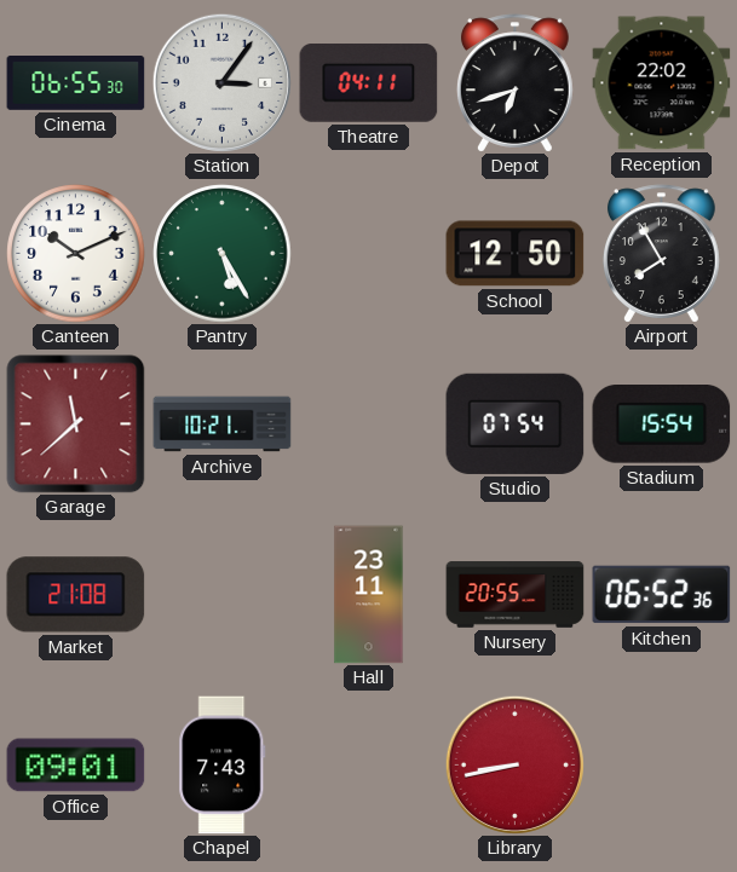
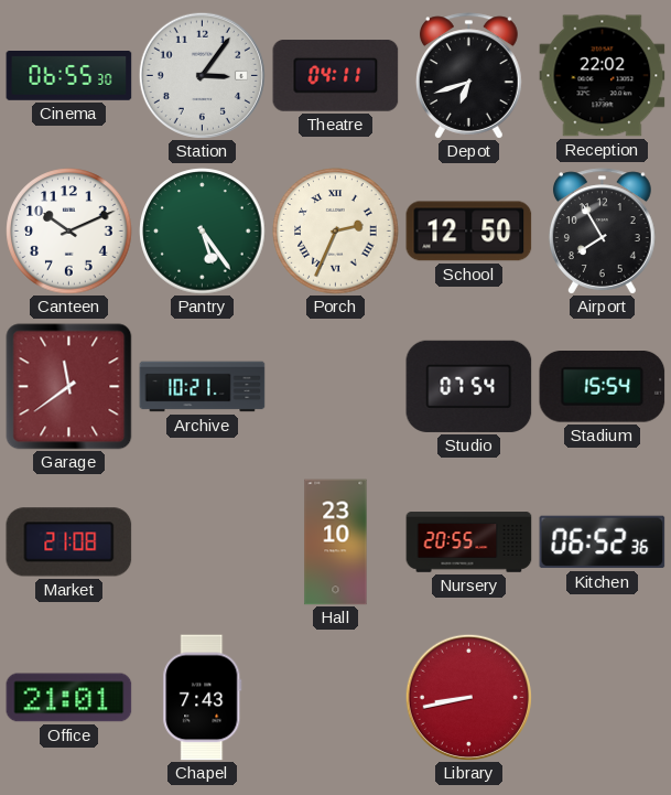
Pantry: 5:25 -> 5:24 (203, 232)
Porch: none -> 2:34 (336, 232)
Garage: 11:38 -> 11:39 (69, 387)
Hall: 23:11 -> 23:10 (336, 542)
Office: 09:01 -> 21:01 (69, 698)
